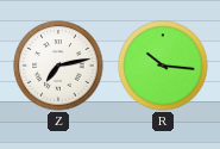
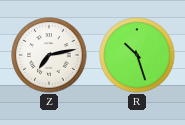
R: 10:16 -> 10:27 (137, 55)
